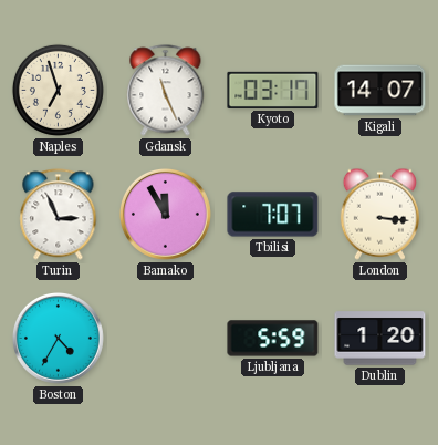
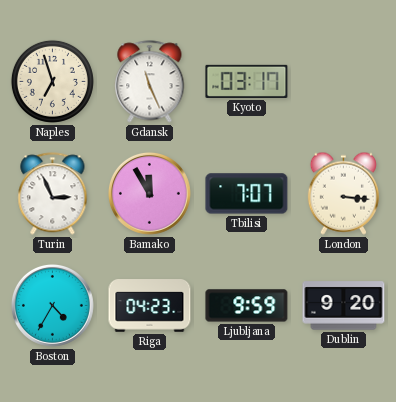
Kigali: 14:07 -> none (380, 91)
Riga: none -> 04:23 (150, 306)
Ljubljana: 5:59 -> 9:59 (247, 306)
Dublin: 1:20 -> 9:20 (344, 306)
